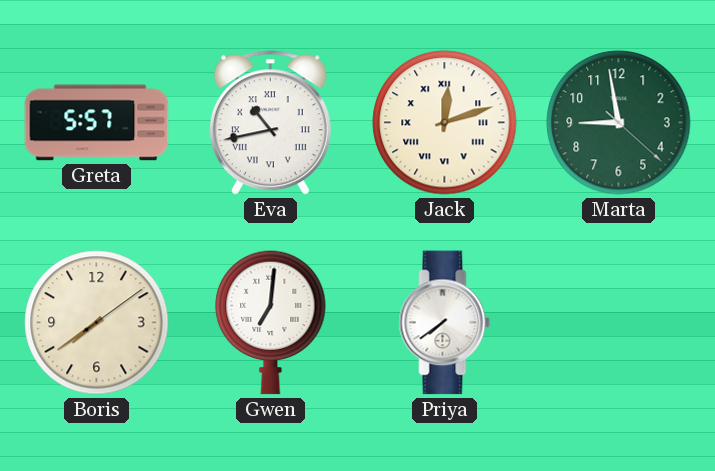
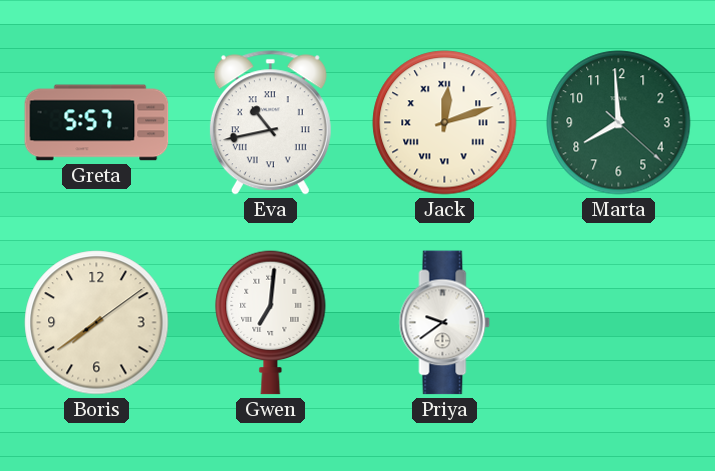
Marta: 8:58 -> 7:59 (619, 123)
Priya: 7:39 -> 9:39 (445, 323)
